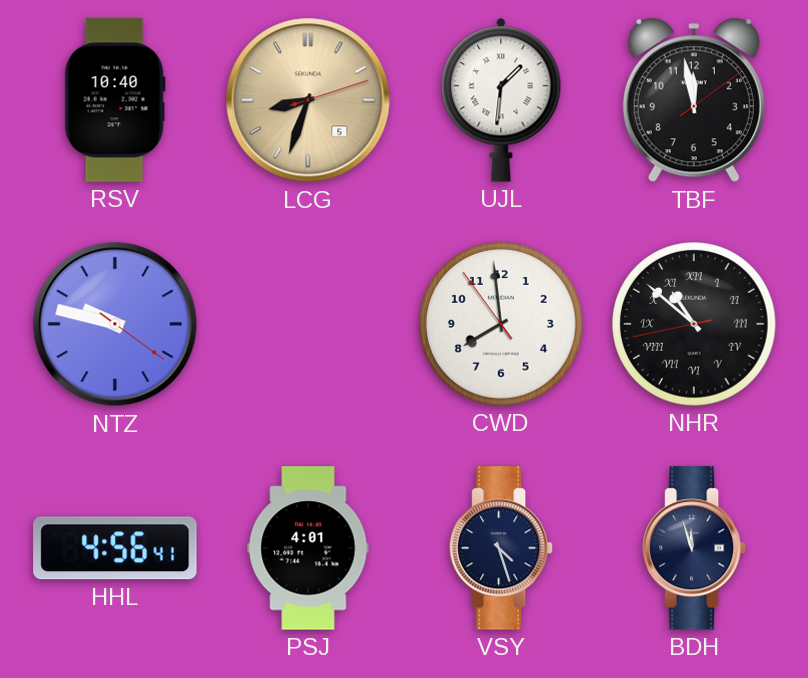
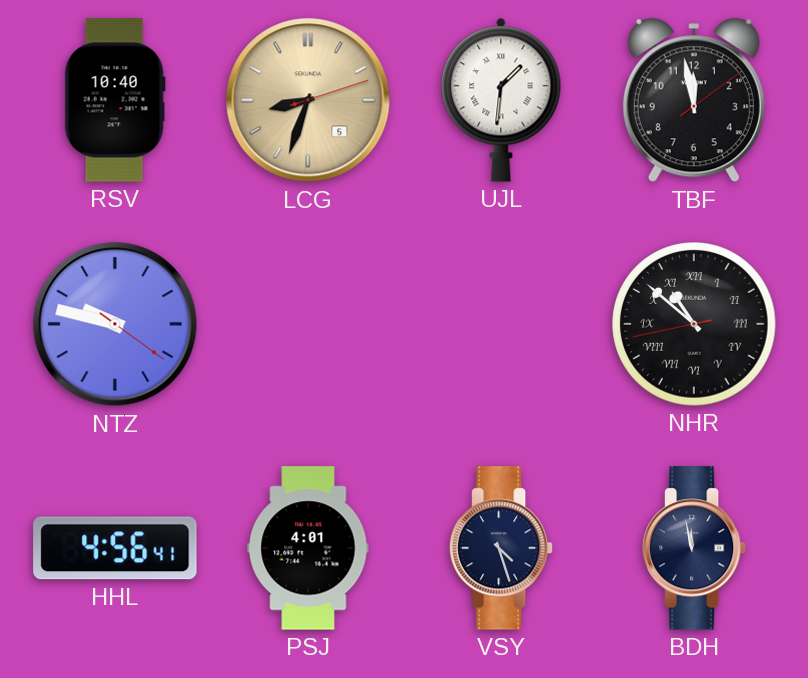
CWD: 7:58 -> none (501, 324)
BDH: 11:57 -> 11:58 (694, 548)
